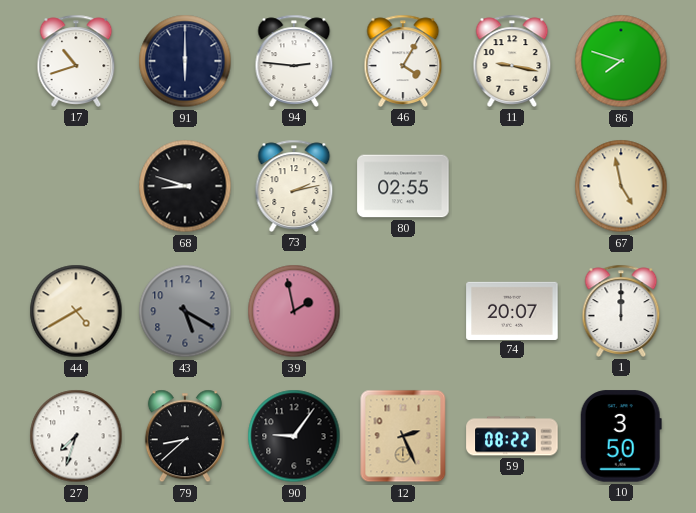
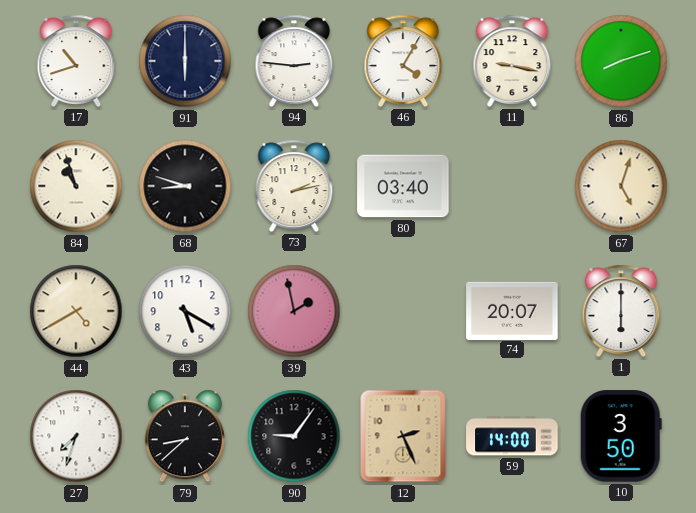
86: 7:48 -> 8:12 (621, 61)
84: none -> 10:57 (76, 186)
80: 02:55 -> 03:40 (403, 186)
67: 4:58 -> 5:03 (621, 186)
43 dial: grey -> white (185, 311)
1: 12:00 -> 6:00 (621, 311)
59: 08:22 -> 14:00 (512, 436)
